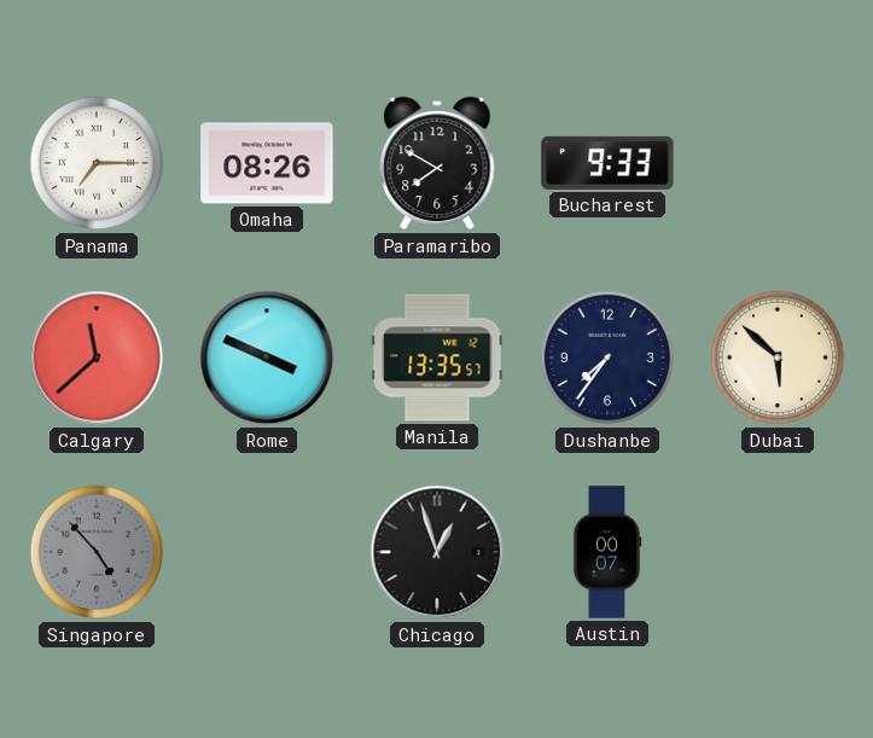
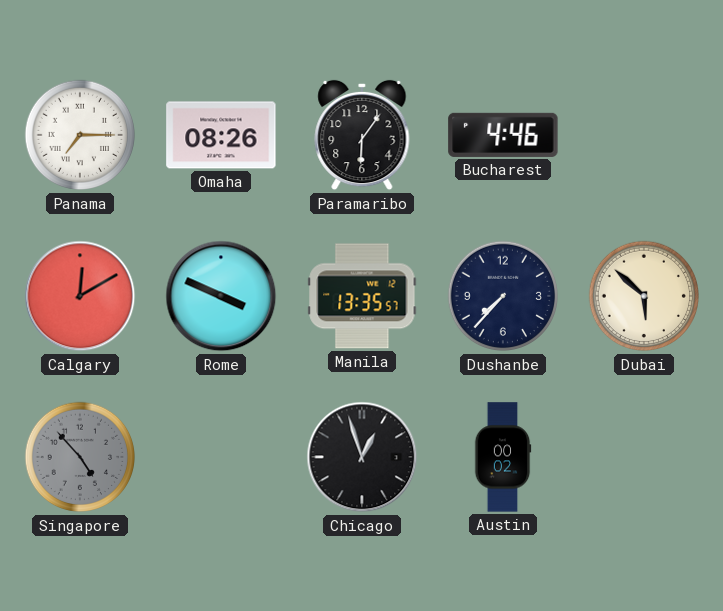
Paramaribo: 7:50 -> 6:06 (362, 135)
Bucharest: 9:33 -> 4:46 (503, 135)
Calgary: 11:38 -> 12:10 (80, 296)
Dushanbe: 7:36 -> 7:37 (503, 296)
Austin: 00:07 -> 00:02 (503, 457)
